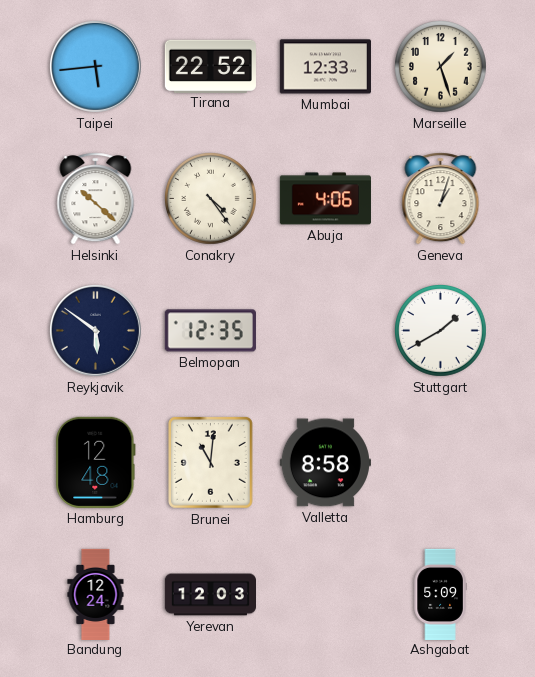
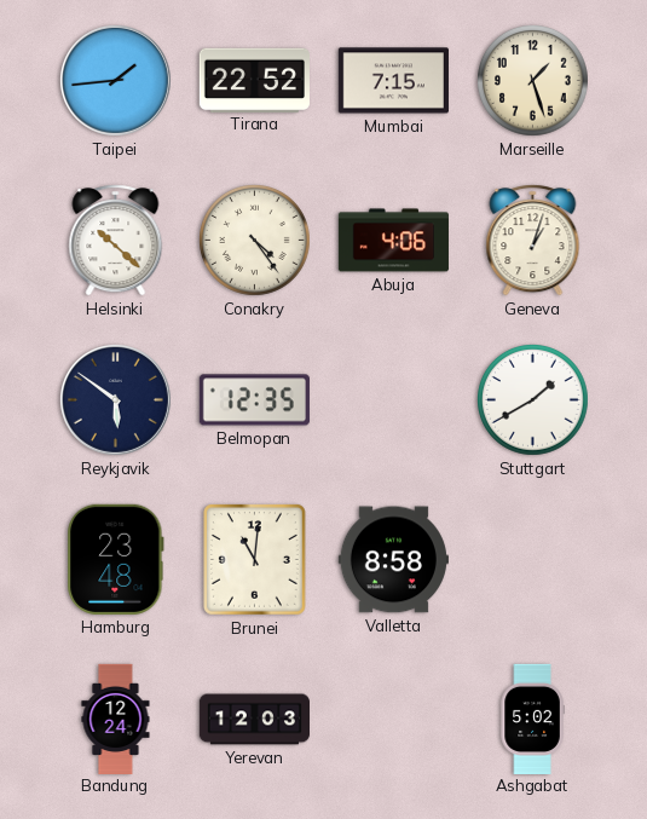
Taipei: 5:44 -> 1:44 (115, 80)
Mumbai: 12:33 -> 7:15 (393, 81)
Hamburg: 12:48 -> 23:48 (116, 559)
Ashgabat: 5:09 -> 5:02 (532, 719)
